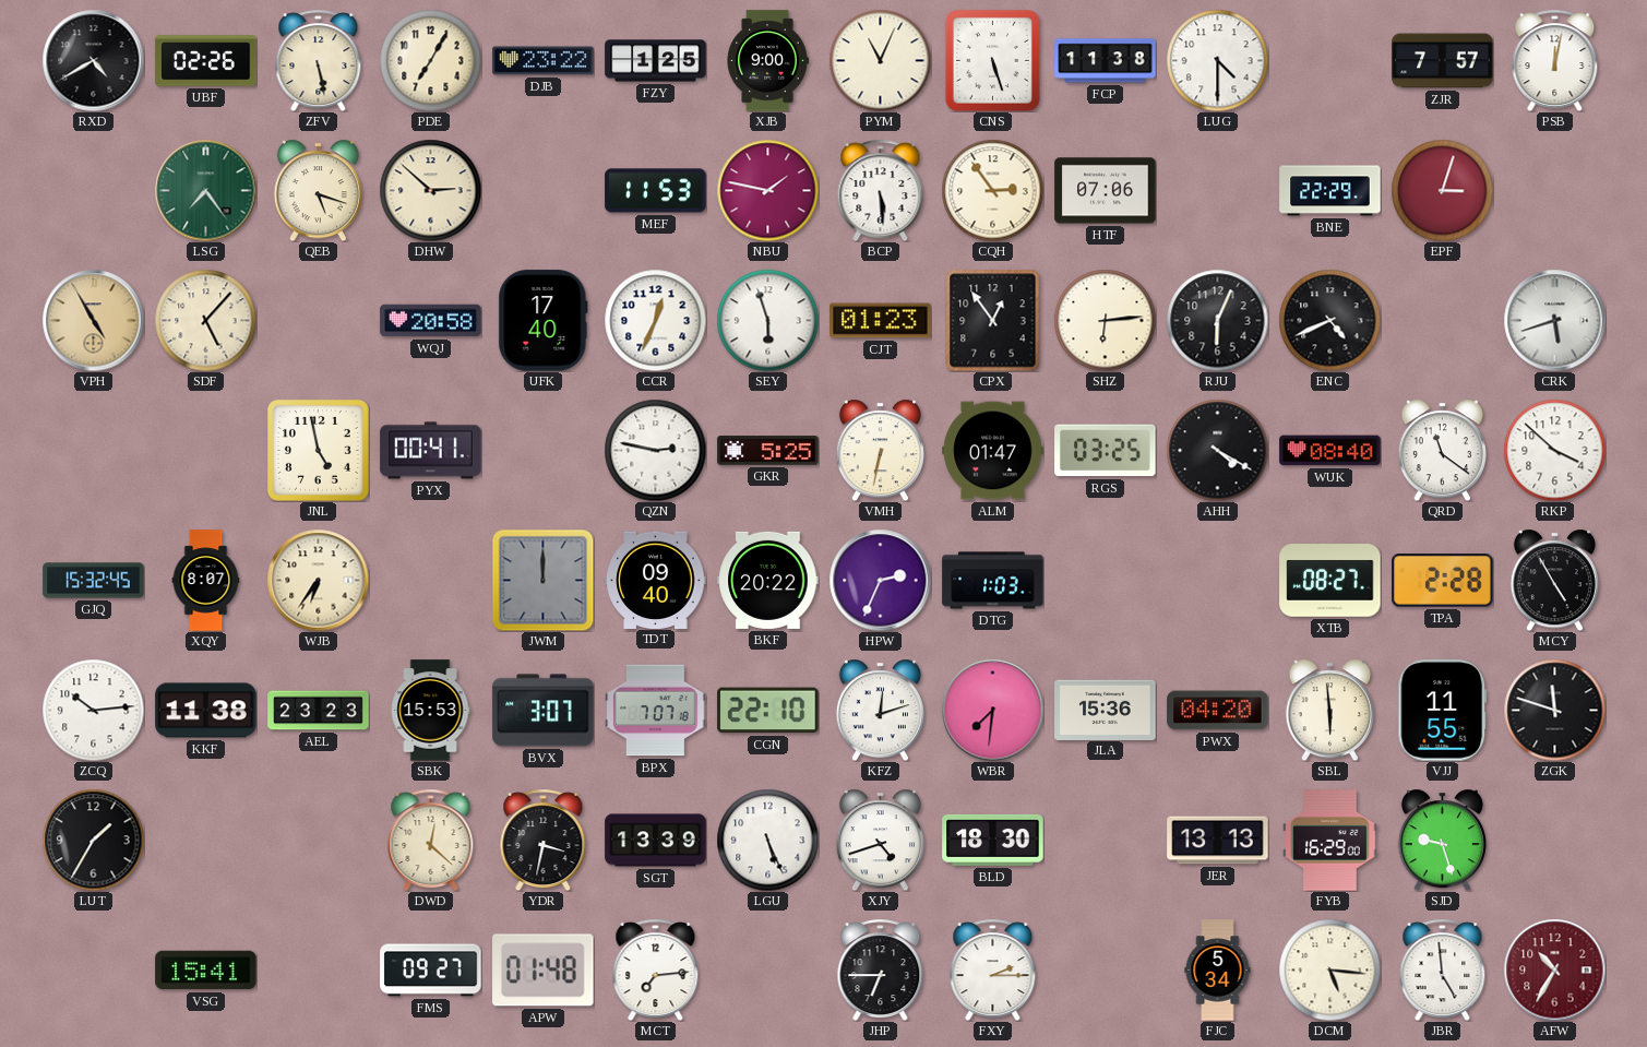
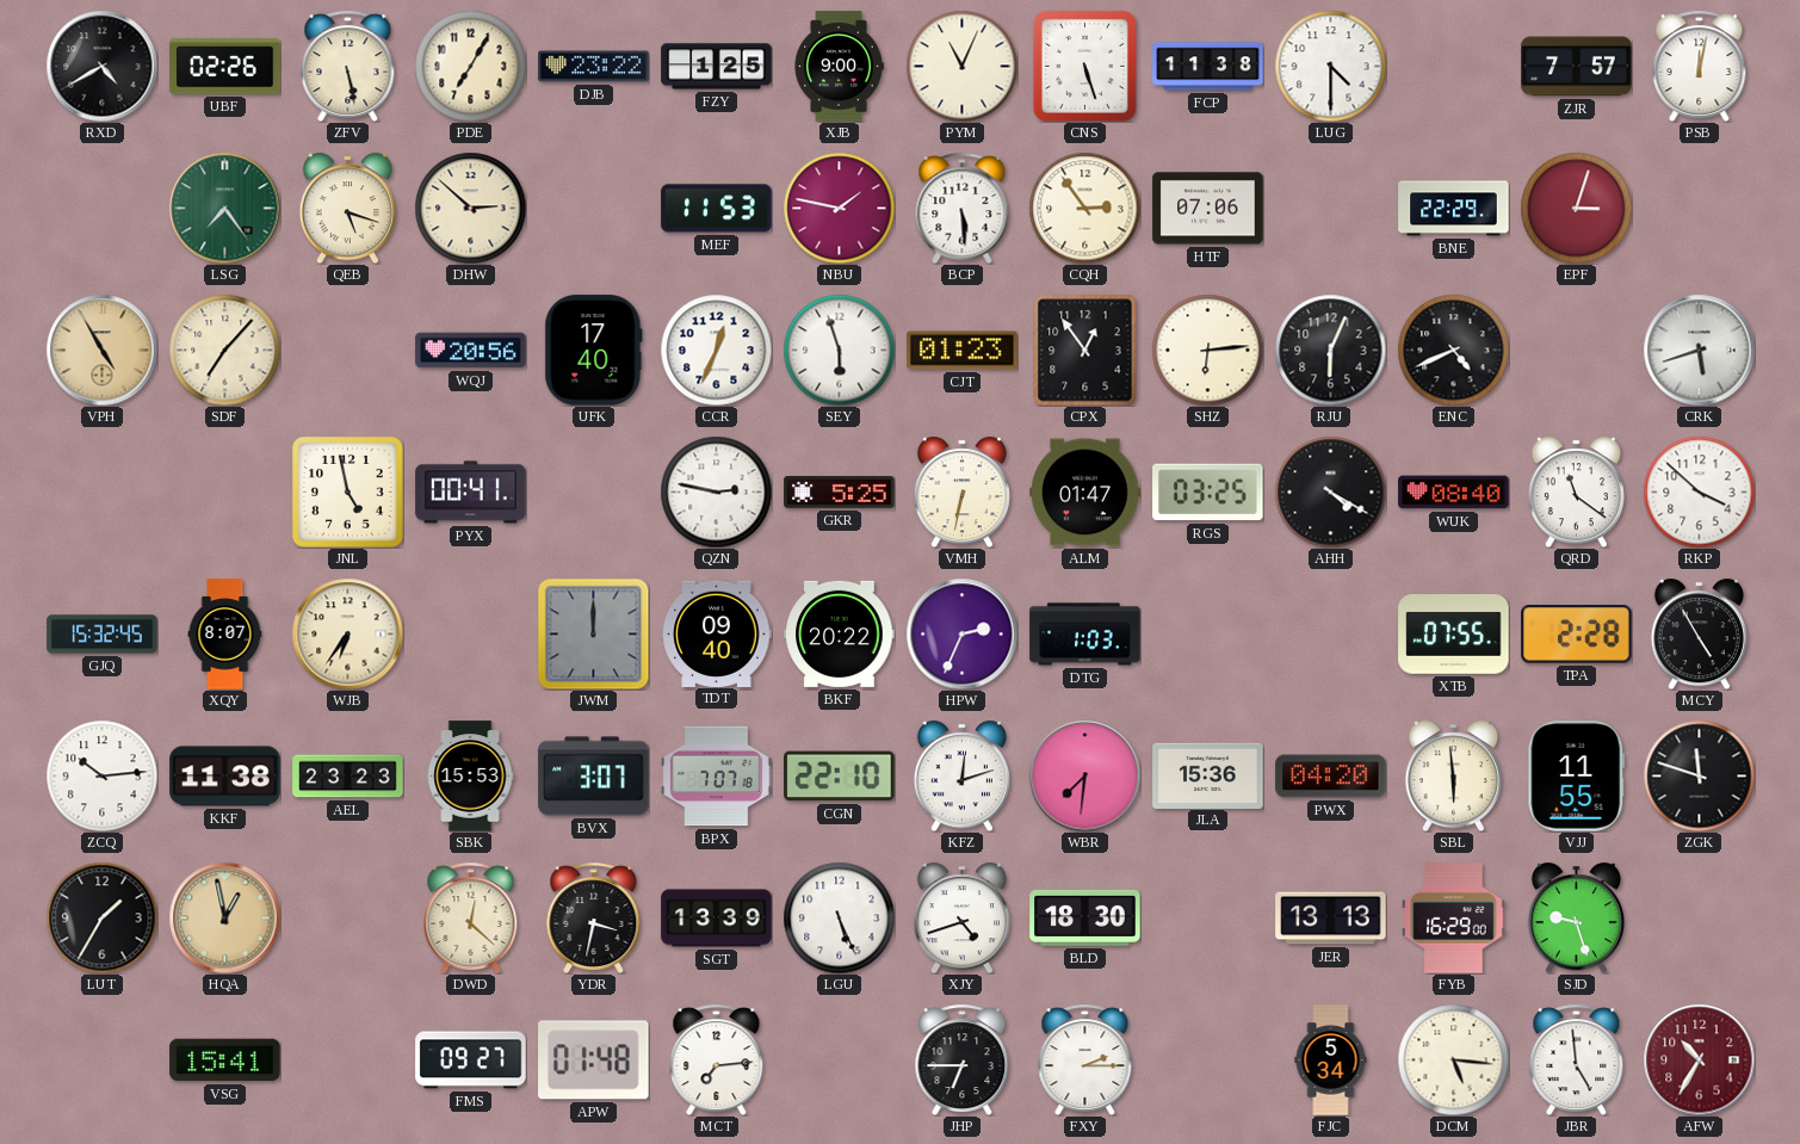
SDF: 5:07 -> 7:07 (224, 350)
WQJ: 20:58 -> 20:56 (471, 351)
XTB: 08:27 -> 07:55 (1454, 635)
HQA: none -> 12:58 (224, 917)
